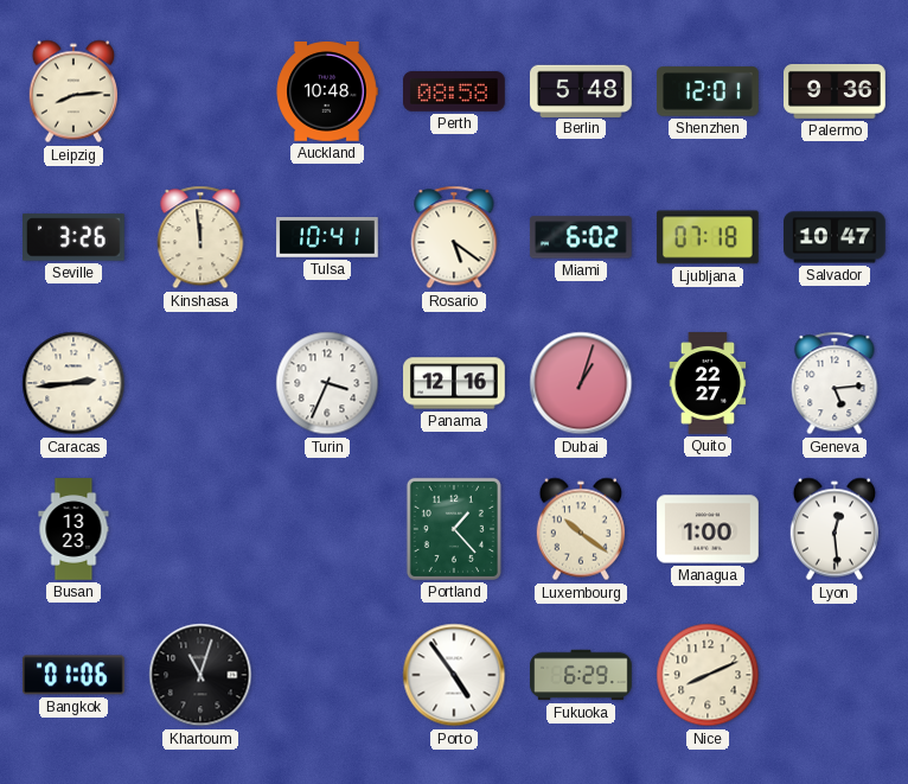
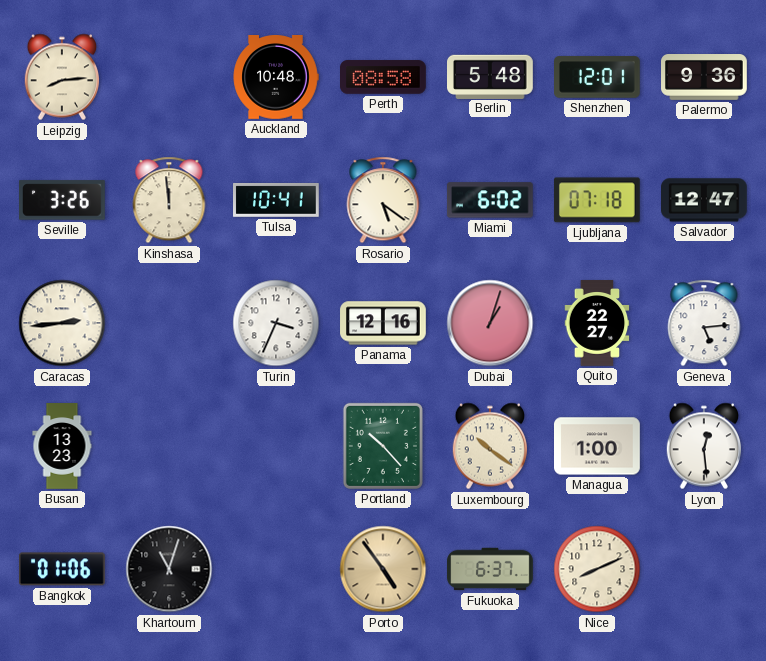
Salvador: 10:47 -> 12:47 (705, 200)
Portland: 1:23 -> 10:23 (383, 446)
Porto dial: white -> champagne (383, 569)
Fukuoka: 6:29 -> 6:37 (490, 569)
